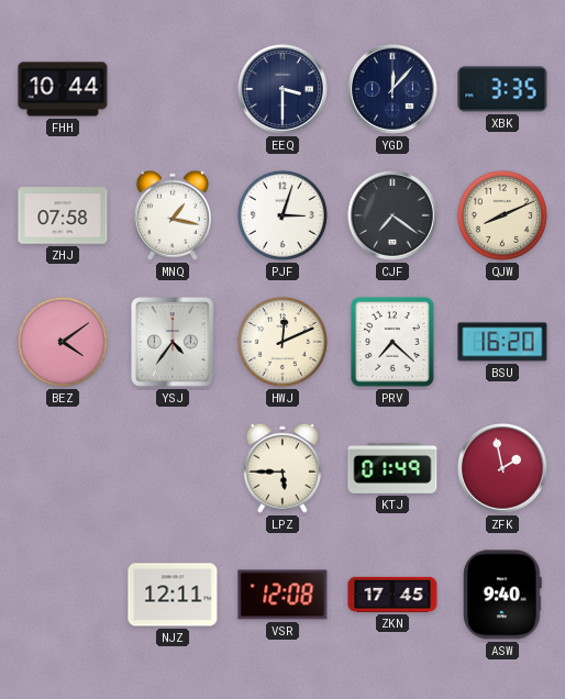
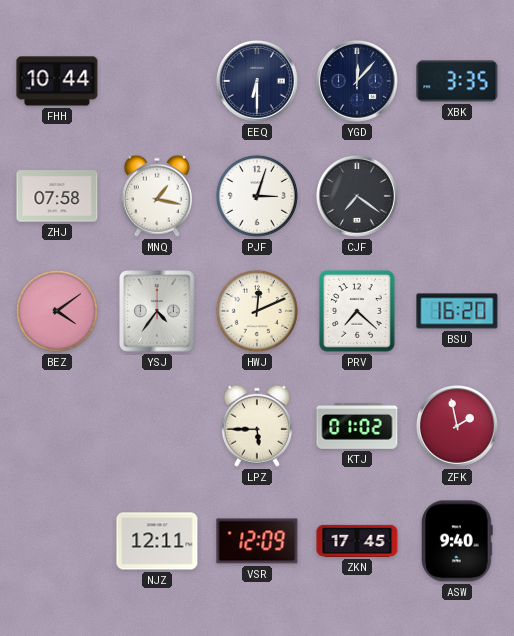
EEQ: 3:30 -> 6:30 (258, 82)
QJW: 8:11 -> none (502, 215)
KTJ: 01:49 -> 01:02 (357, 426)
VSR: 12:08 -> 12:09 (257, 541)
